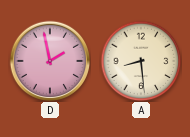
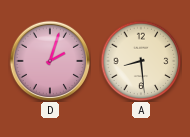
D: 1:58 -> 2:03 (50, 61)
